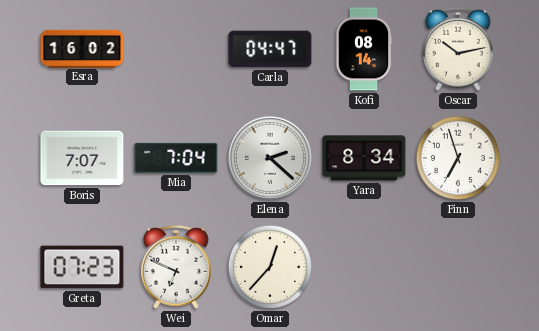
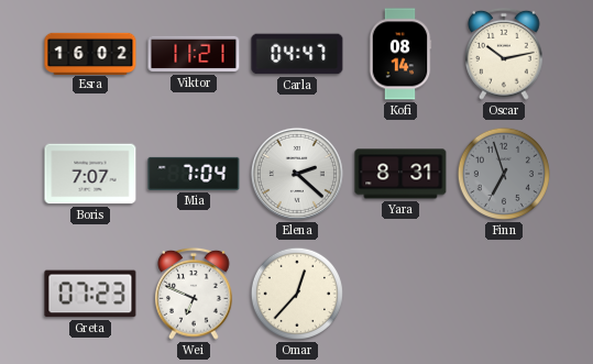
Viktor: none -> 11:21 (194, 54)
Yara: 8:34 -> 8:31 (400, 174)
Finn dial: white -> grey (504, 174)
